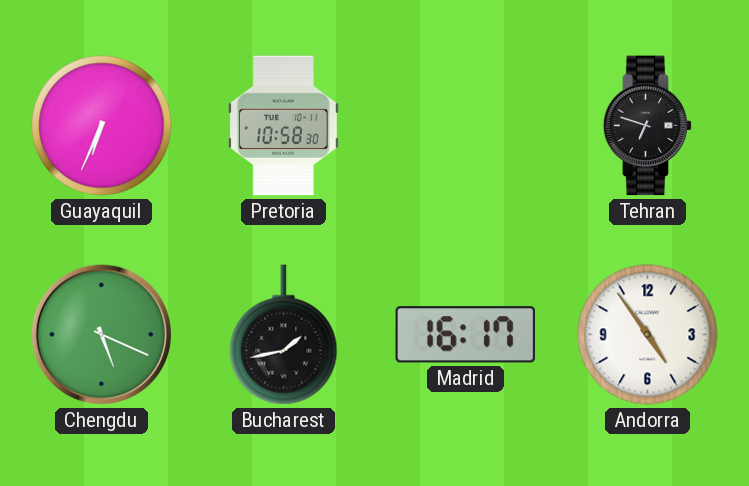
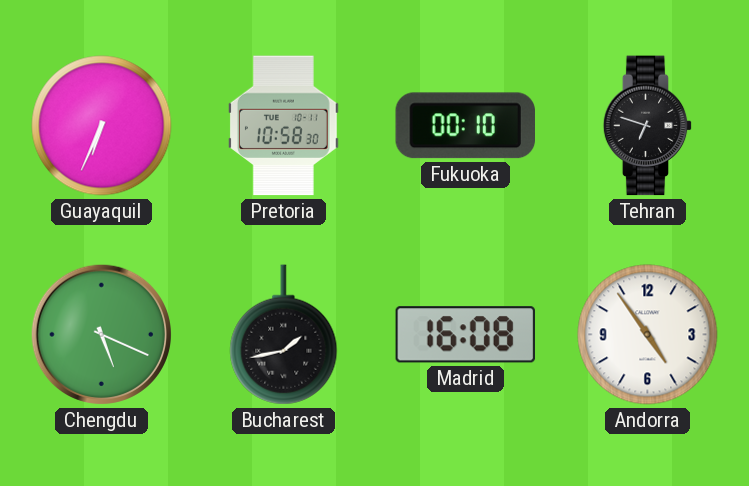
Fukuoka: none -> 00:10 (465, 126)
Madrid: 16:17 -> 16:08 (465, 335)
